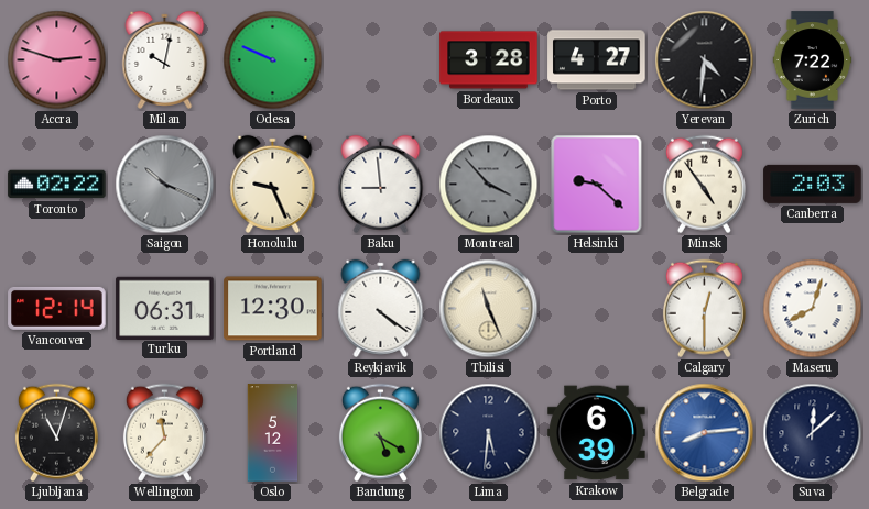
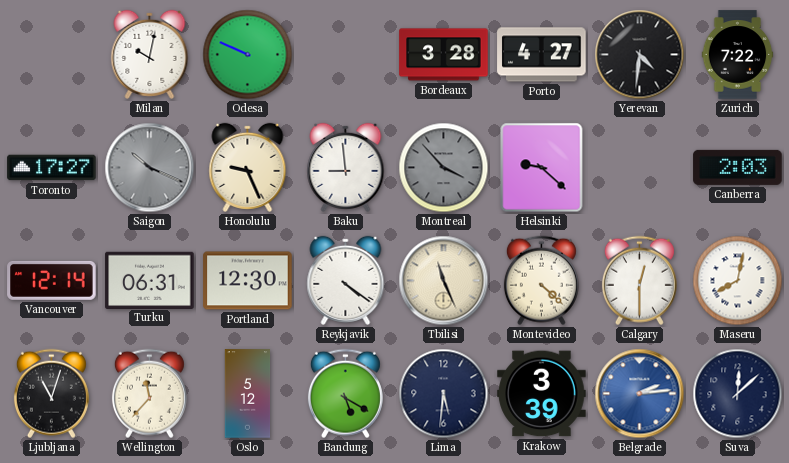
Accra: 2:48 -> none (57, 60)
Toronto: 02:22 -> 17:27 (52, 168)
Minsk: 4:54 -> none (704, 185)
Montevideo: none -> 4:22 (541, 281)
Maseru: 8:03 -> 8:02 (738, 281)
Krakow: 6:39 -> 3:39 (542, 394)
Belgrade: 8:14 -> 2:14 (640, 394)
